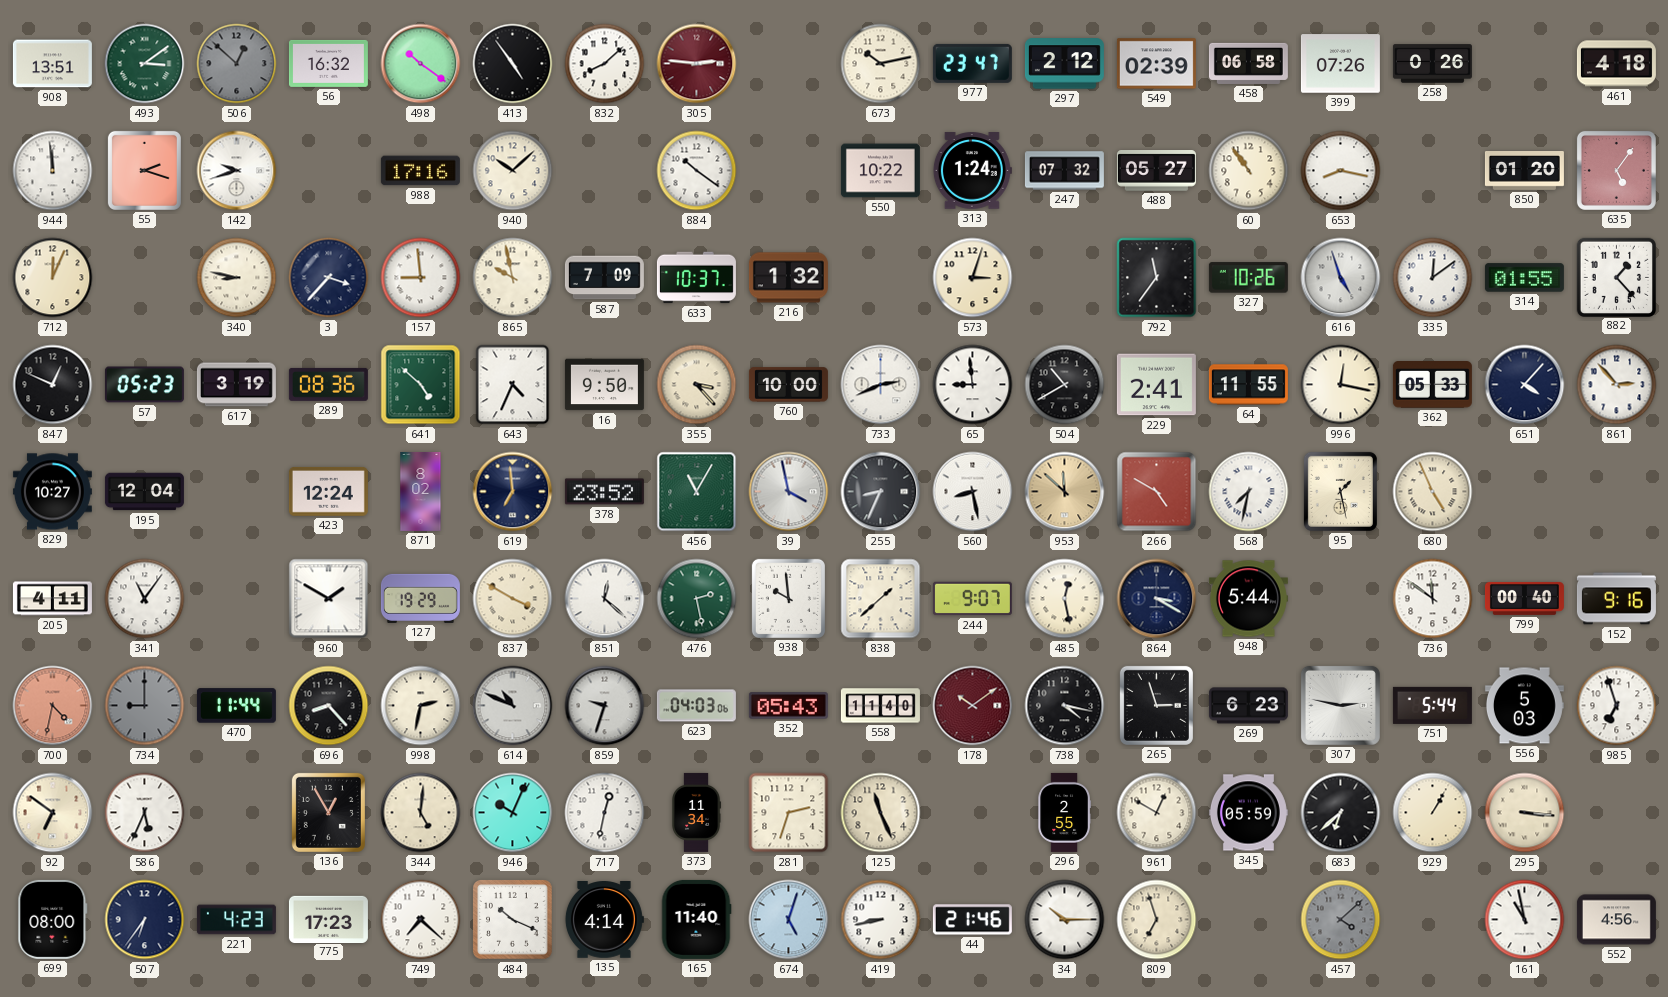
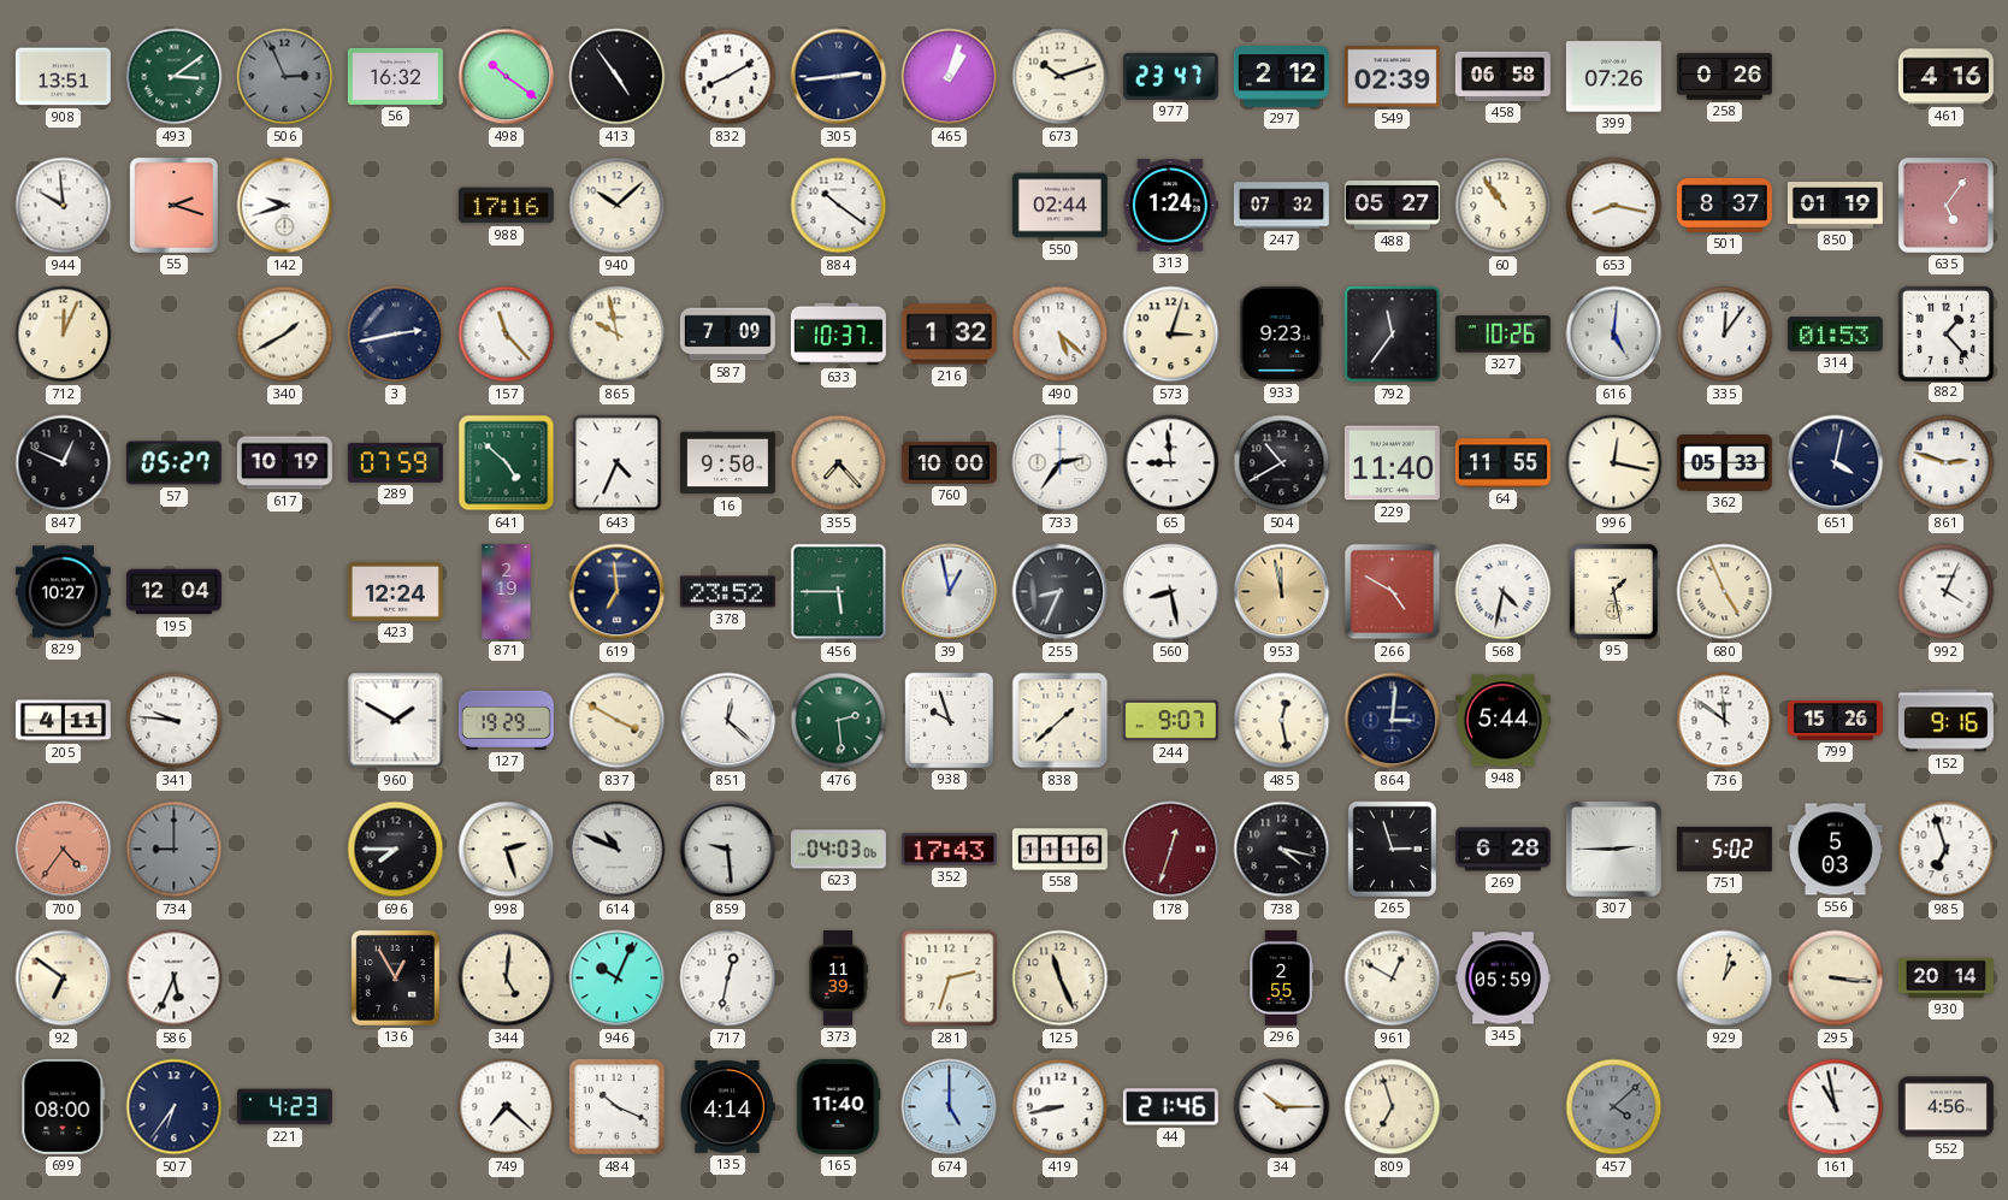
506: 12:52 -> 2:56 (285, 77)
832: 8:08 -> 8:10 (728, 77)
305: 2:46 -> 2:44 (839, 77)
305 dial: burgundy -> navy (839, 77)
465: none -> 1:03 (950, 77)
673: 10:13 -> 10:12 (1061, 77)
461: 4:18 -> 4:16 (1945, 77)
944: 11:59 -> 9:59 (64, 206)
550: 10:22 -> 02:44 (1059, 206)
501: none -> 8:37 (1724, 206)
850: 01:20 -> 01:19 (1835, 206)
340: 8:47 -> 1:40 (285, 335)
3: 3:37 -> 2:43 (396, 335)
157: 8:59 -> 11:23 (507, 335)
490: none -> 5:22 (1061, 335)
933: none -> 9:23 (1282, 333)
616: 4:57 -> 5:01 (1614, 335)
335: 12:09 -> 12:06 (1725, 335)
314: 01:55 -> 01:53 (1835, 335)
57: 05:23 -> 05:27 (173, 463)
617: 3:19 -> 10:19 (284, 463)
289: 08:36 -> 07:59 (395, 462)
355: 3:23 -> 7:23 (839, 463)
733: 2:41 -> 2:36 (1061, 463)
229: 2:41 -> 11:40 (1392, 463)
651: 4:07 -> 4:02 (1836, 463)
861: 2:53 -> 2:48 (1947, 463)
871: 8:02 -> 2:19 (507, 591)
456: 11:05 -> 5:45 (839, 592)
39: 3:58 -> 12:58 (950, 592)
953: 11:52 -> 11:58 (1282, 592)
568: 7:32 -> 4:32 (1504, 592)
992: none -> 4:04 (1947, 592)
341: 11:06 -> 9:46 (175, 721)
476: 2:28 -> 2:29 (839, 721)
938: 9:59 -> 9:57 (949, 720)
864: 3:20 -> 3:01 (1393, 721)
799: 00:40 -> 15:26 (1835, 720)
700: 4:32 -> 4:36 (64, 850)
470: 11:44 -> none (236, 706)
696: 8:23 -> 7:45 (396, 850)
998: 2:32 -> 2:27 (507, 850)
859: 9:33 -> 9:29 (728, 850)
352: 05:43 -> 17:43 (949, 850)
558: 11:40 -> 11:16 (1059, 850)
178: 10:09 -> 12:33 (1171, 850)
269: 6:23 -> 6:28 (1502, 850)
307: 2:47 -> 2:45 (1613, 849)
751: 5:44 -> 5:02 (1724, 849)
373: 11:34 -> 11:39 (839, 977)
683: 6:38 -> none (1341, 813)
929: 1:05 -> 1:02 (1725, 979)
930: none -> 20:14 (1945, 977)
775: 17:23 -> none (328, 919)
674: 5:03 -> 5:00 (950, 1107)
